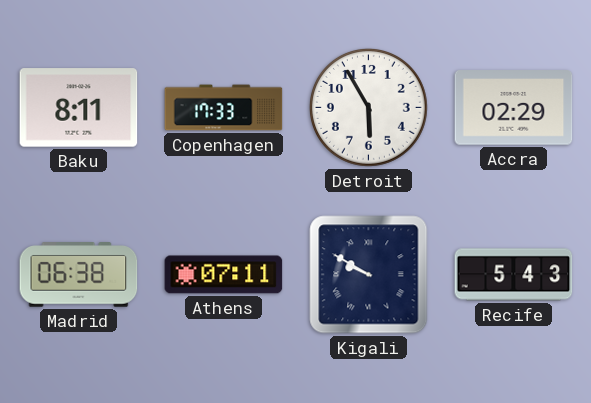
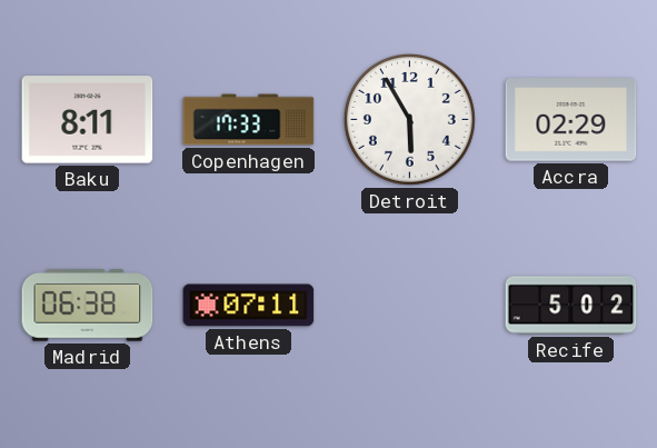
Kigali: 9:50 -> none (369, 275)
Recife: 5:43 -> 5:02 (571, 306)
